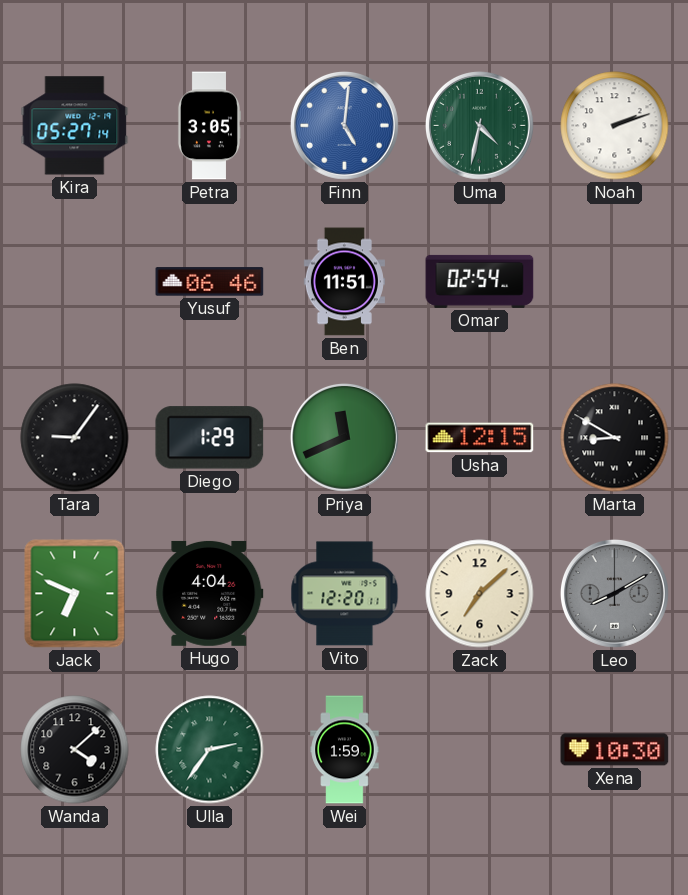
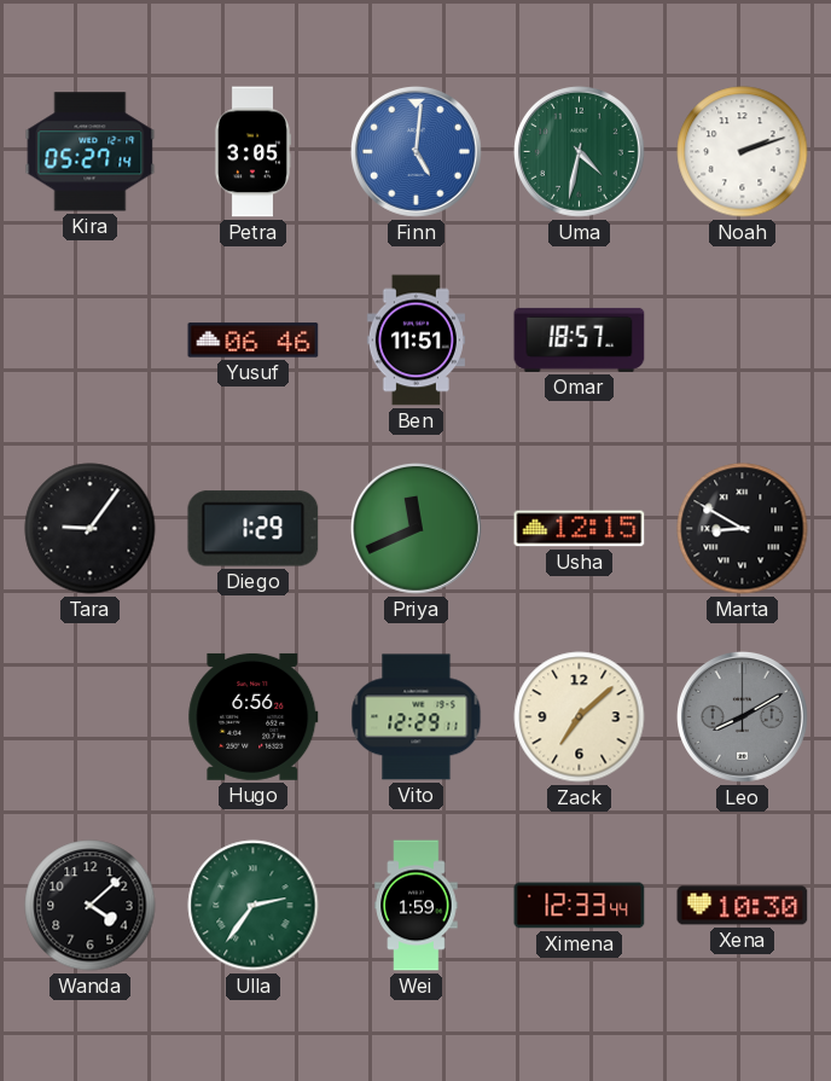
Omar: 02:54 -> 18:57 (580, 339)
Jack: 6:49 -> none (75, 594)
Hugo: 4:04 -> 6:56 (254, 716)
Vito: 12:20 -> 12:29 (417, 717)
Ximena: none -> 12:33 (580, 906)
